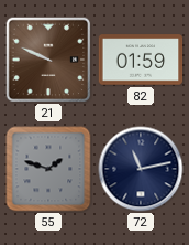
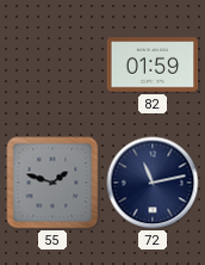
21: 9:49 -> none (48, 60)
